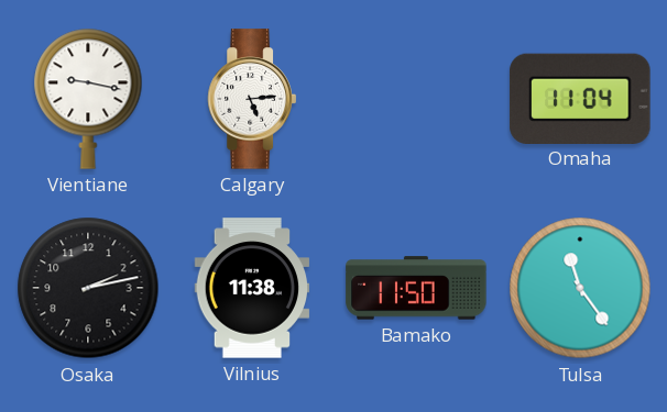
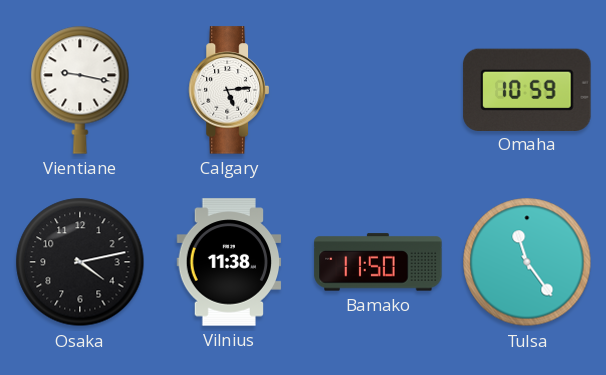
Omaha: 11:04 -> 10:59 (527, 89)
Osaka: 2:13 -> 4:13 (80, 262)
